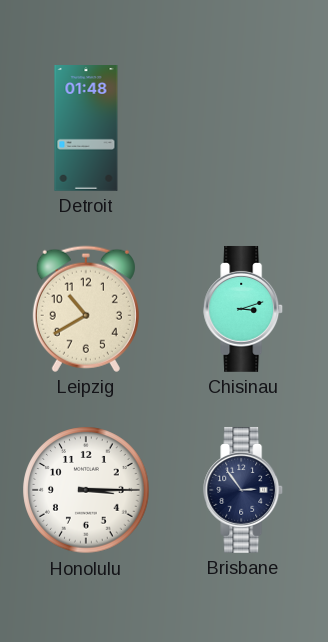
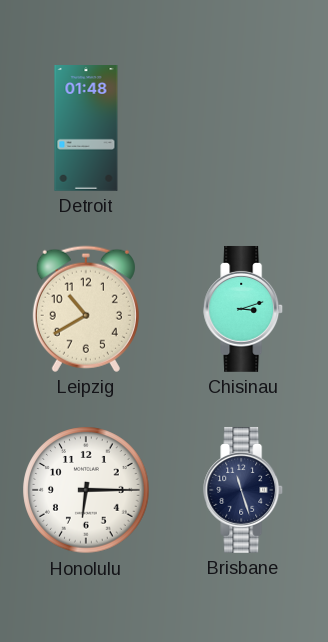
Honolulu: 3:15 -> 6:15 (86, 490)
Brisbane: 2:54 -> 11:27 (244, 490)
